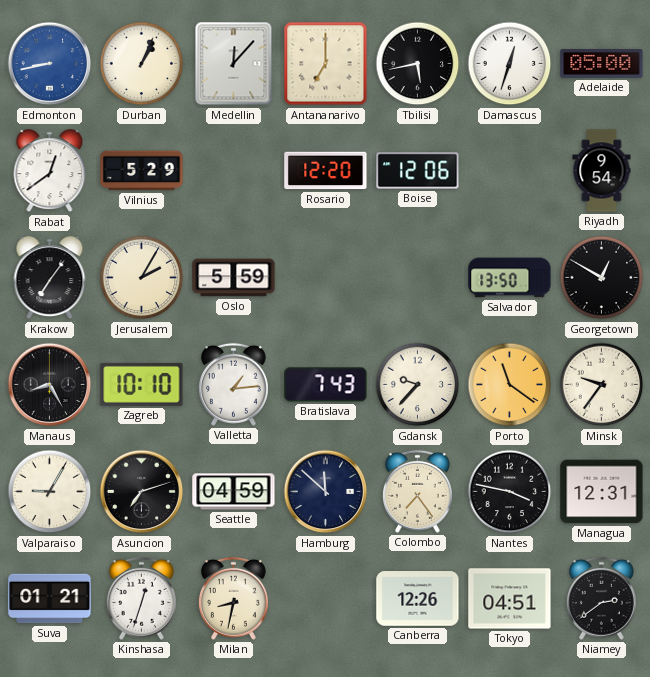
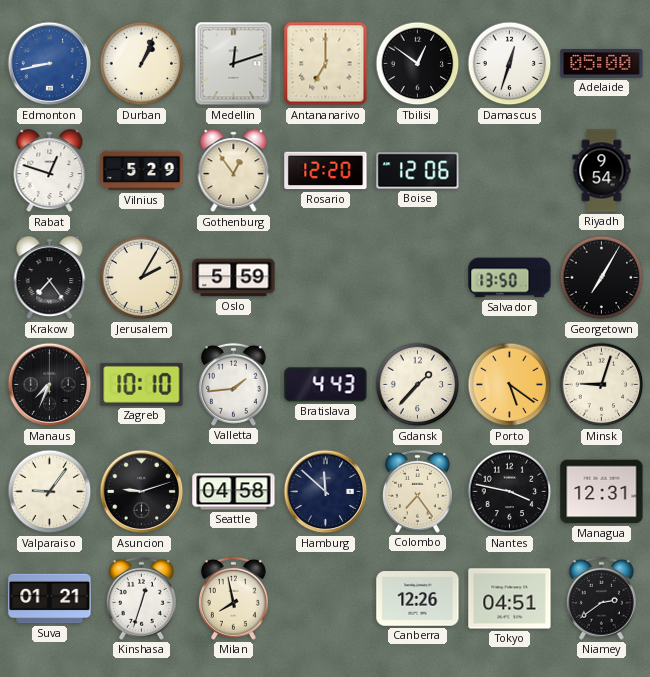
Medellin: 12:07 -> 12:12 (234, 64)
Tbilisi: 5:43 -> 12:51 (418, 64)
Rabat: 12:39 -> 12:48 (50, 171)
Gothenburg: none -> 12:54 (234, 171)
Krakow: 7:06 -> 7:24 (50, 278)
Georgetown: 12:50 -> 7:05 (602, 278)
Manaus: 8:25 -> 7:34 (50, 385)
Valletta: 1:14 -> 1:44 (233, 384)
Bratislava: 7:43 -> 4:43 (326, 385)
Gdansk: 9:37 -> 1:37 (418, 385)
Porto: 11:21 -> 5:21 (510, 385)
Minsk: 9:36 -> 9:03 (602, 385)
Valparaiso: 9:05 -> 9:06 (50, 492)
Asuncion: 7:12 -> 9:12 (142, 492)
Seattle: 04:59 -> 04:58 (234, 492)
Milan: 8:32 -> 7:58 (233, 598)
